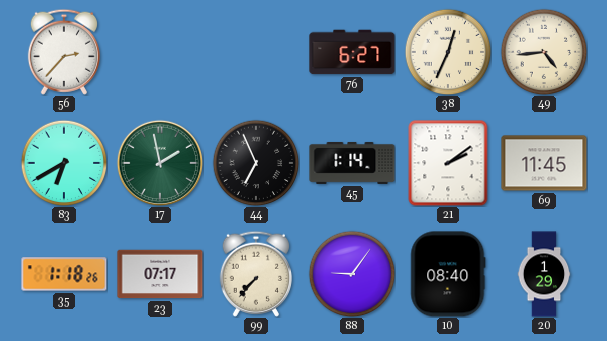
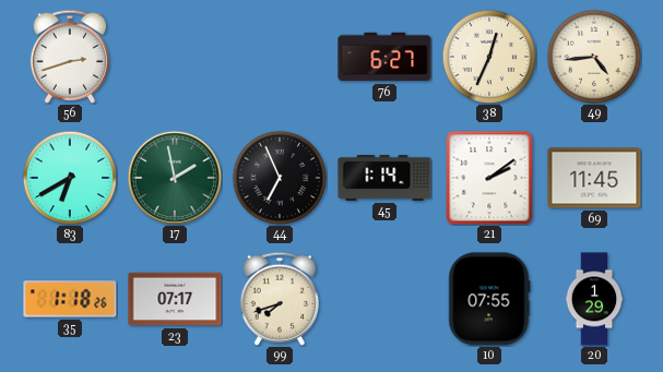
56: 2:37 -> 2:42 (69, 57)
99: 7:37 -> 7:42 (279, 299)
88: 9:06 -> none (352, 274)
10: 08:40 -> 07:55 (489, 299)
